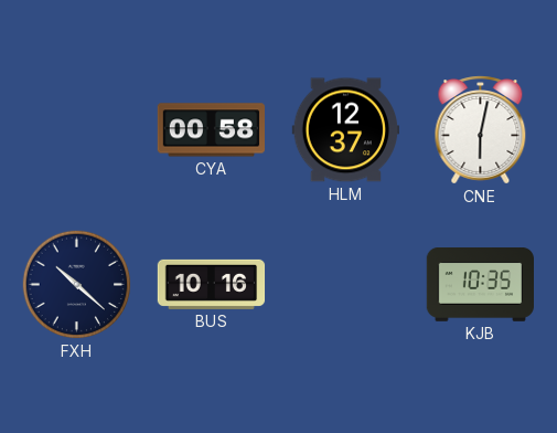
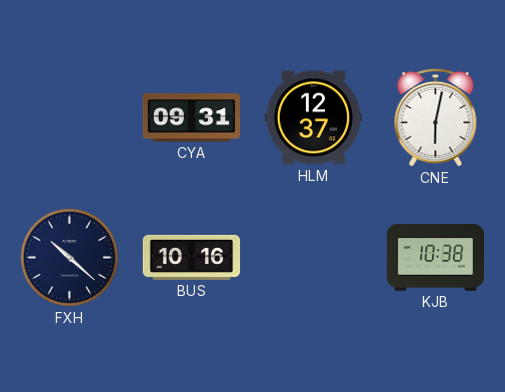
CYA: 00:58 -> 09:31 (191, 118)
KJB: 10:35 -> 10:38 (435, 258)
